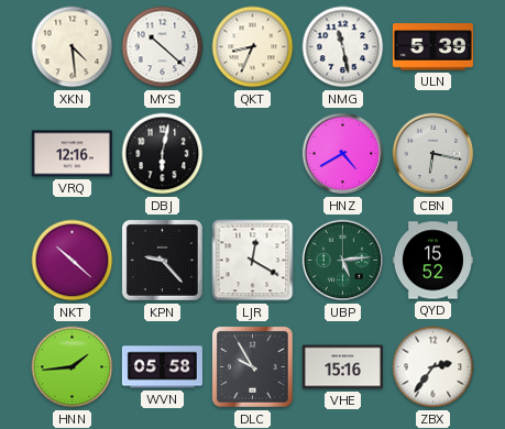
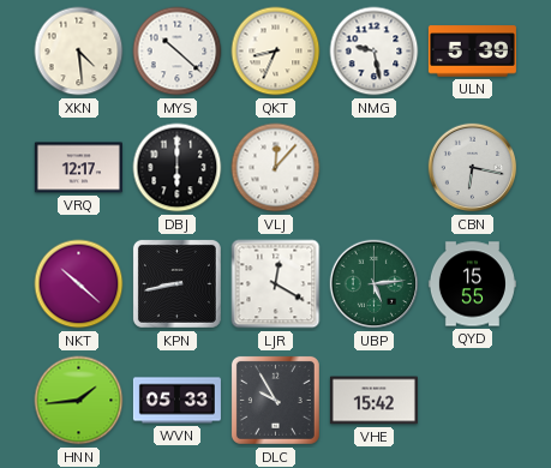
NMG: 11:28 -> 9:28 (375, 52)
VRQ: 12:16 -> 12:17 (78, 168)
DBJ: 6:02 -> 6:00 (178, 168)
VLJ: none -> 12:07 (276, 168)
HNZ: 4:40 -> none (343, 154)
KPN: 9:23 -> 8:43 (176, 283)
QYD: 15:52 -> 15:55 (472, 284)
WVN: 05:58 -> 05:33 (176, 401)
VHE: 15:16 -> 15:42 (373, 401)
ZBX: 2:36 -> none (433, 367)
